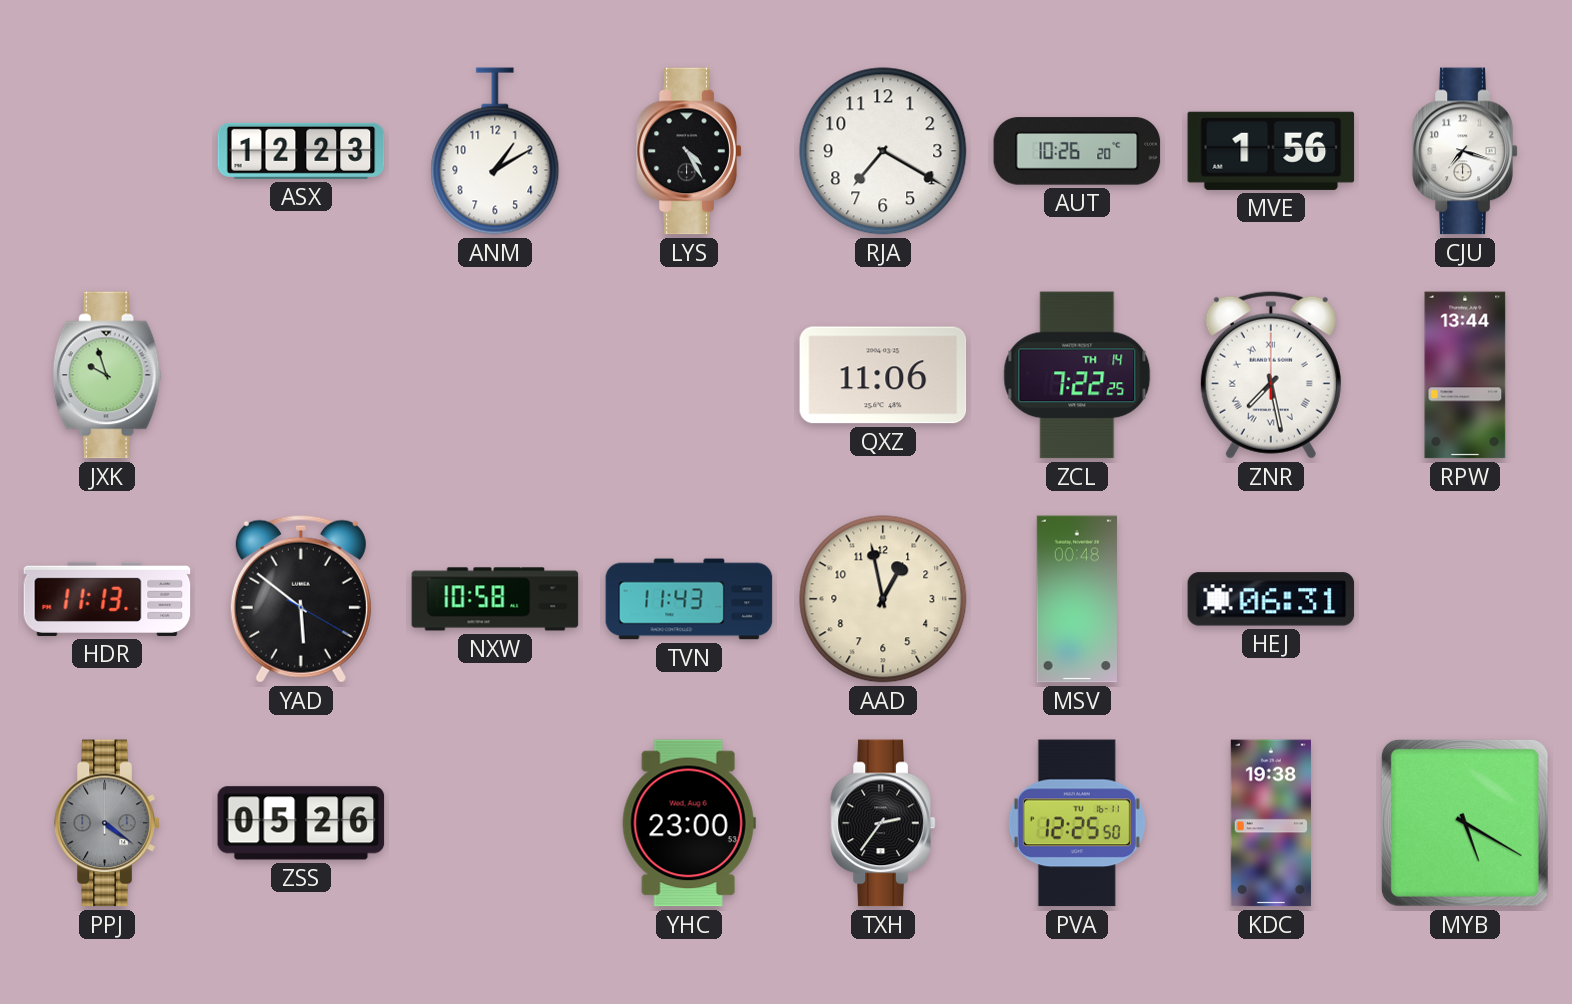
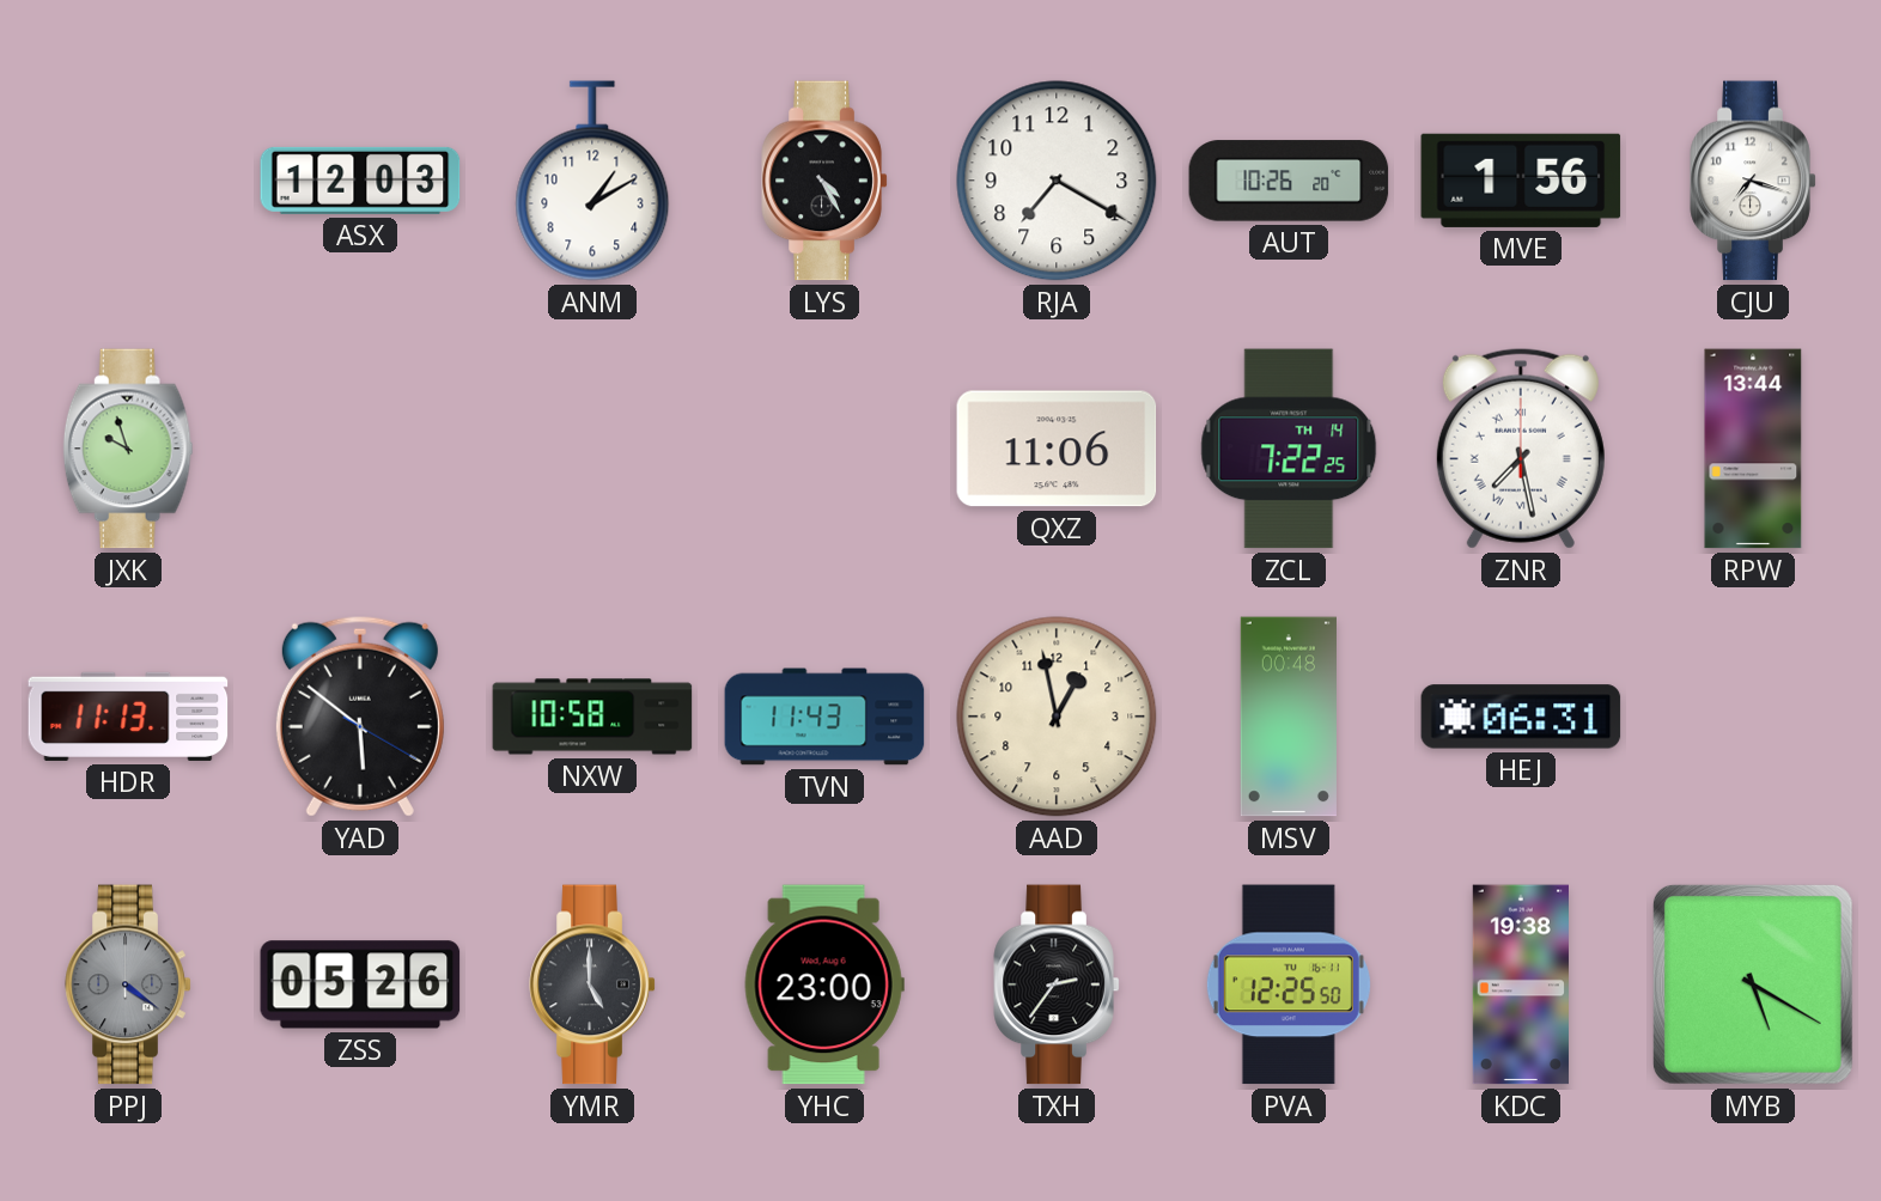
ASX: 12:23 -> 12:03 (360, 181)
YMR: none -> 5:00 (592, 984)
